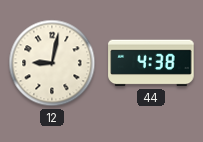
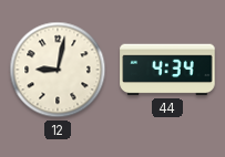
44: 4:38 -> 4:34 (167, 70)
